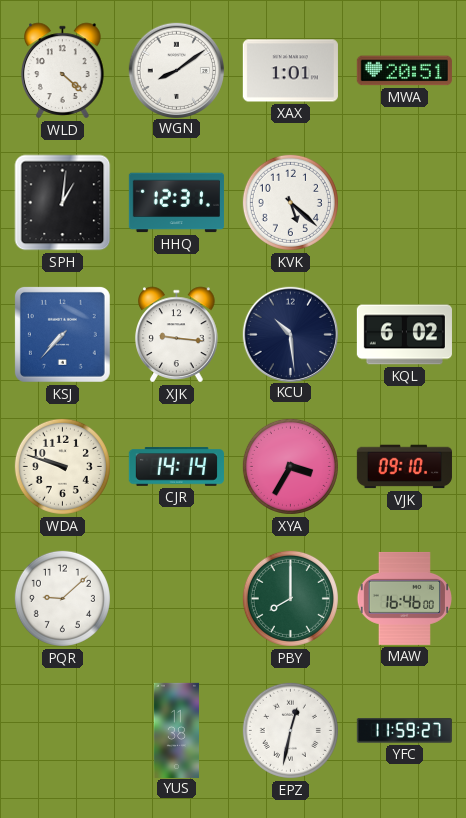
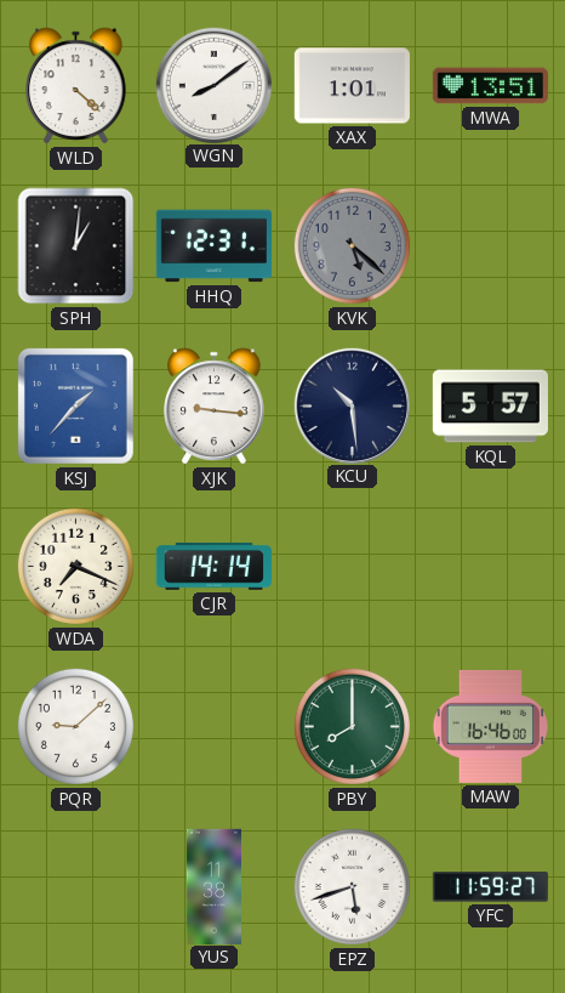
MWA: 20:51 -> 13:51 (490, 86)
KVK dial: white -> grey (352, 245)
KSJ: 7:37 -> 1:37 (75, 405)
KQL: 6:02 -> 5:57 (490, 407)
WDA: 9:48 -> 7:19 (75, 566)
XYA: 3:35 -> none (290, 466)
VJK: 09:10 -> none (404, 467)
EPZ: 12:32 -> 5:42 (352, 886)
